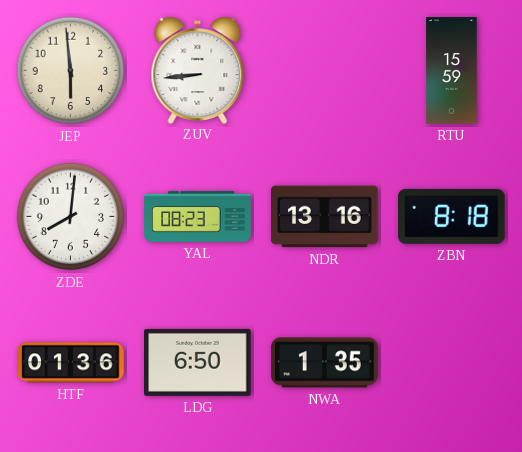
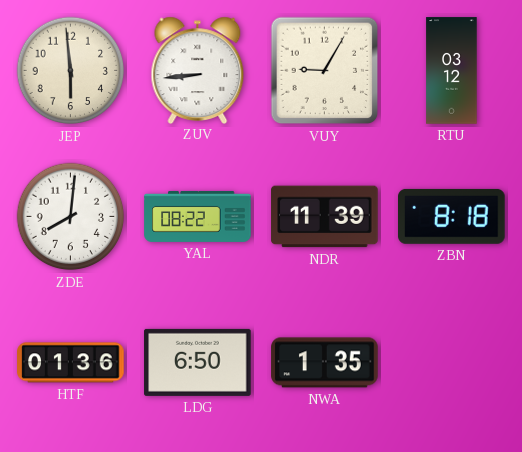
VUY: none -> 9:05 (325, 71)
RTU: 15:59 -> 03:12 (452, 71)
YAL: 08:23 -> 08:22 (198, 216)
NDR: 13:16 -> 11:39 (325, 217)
